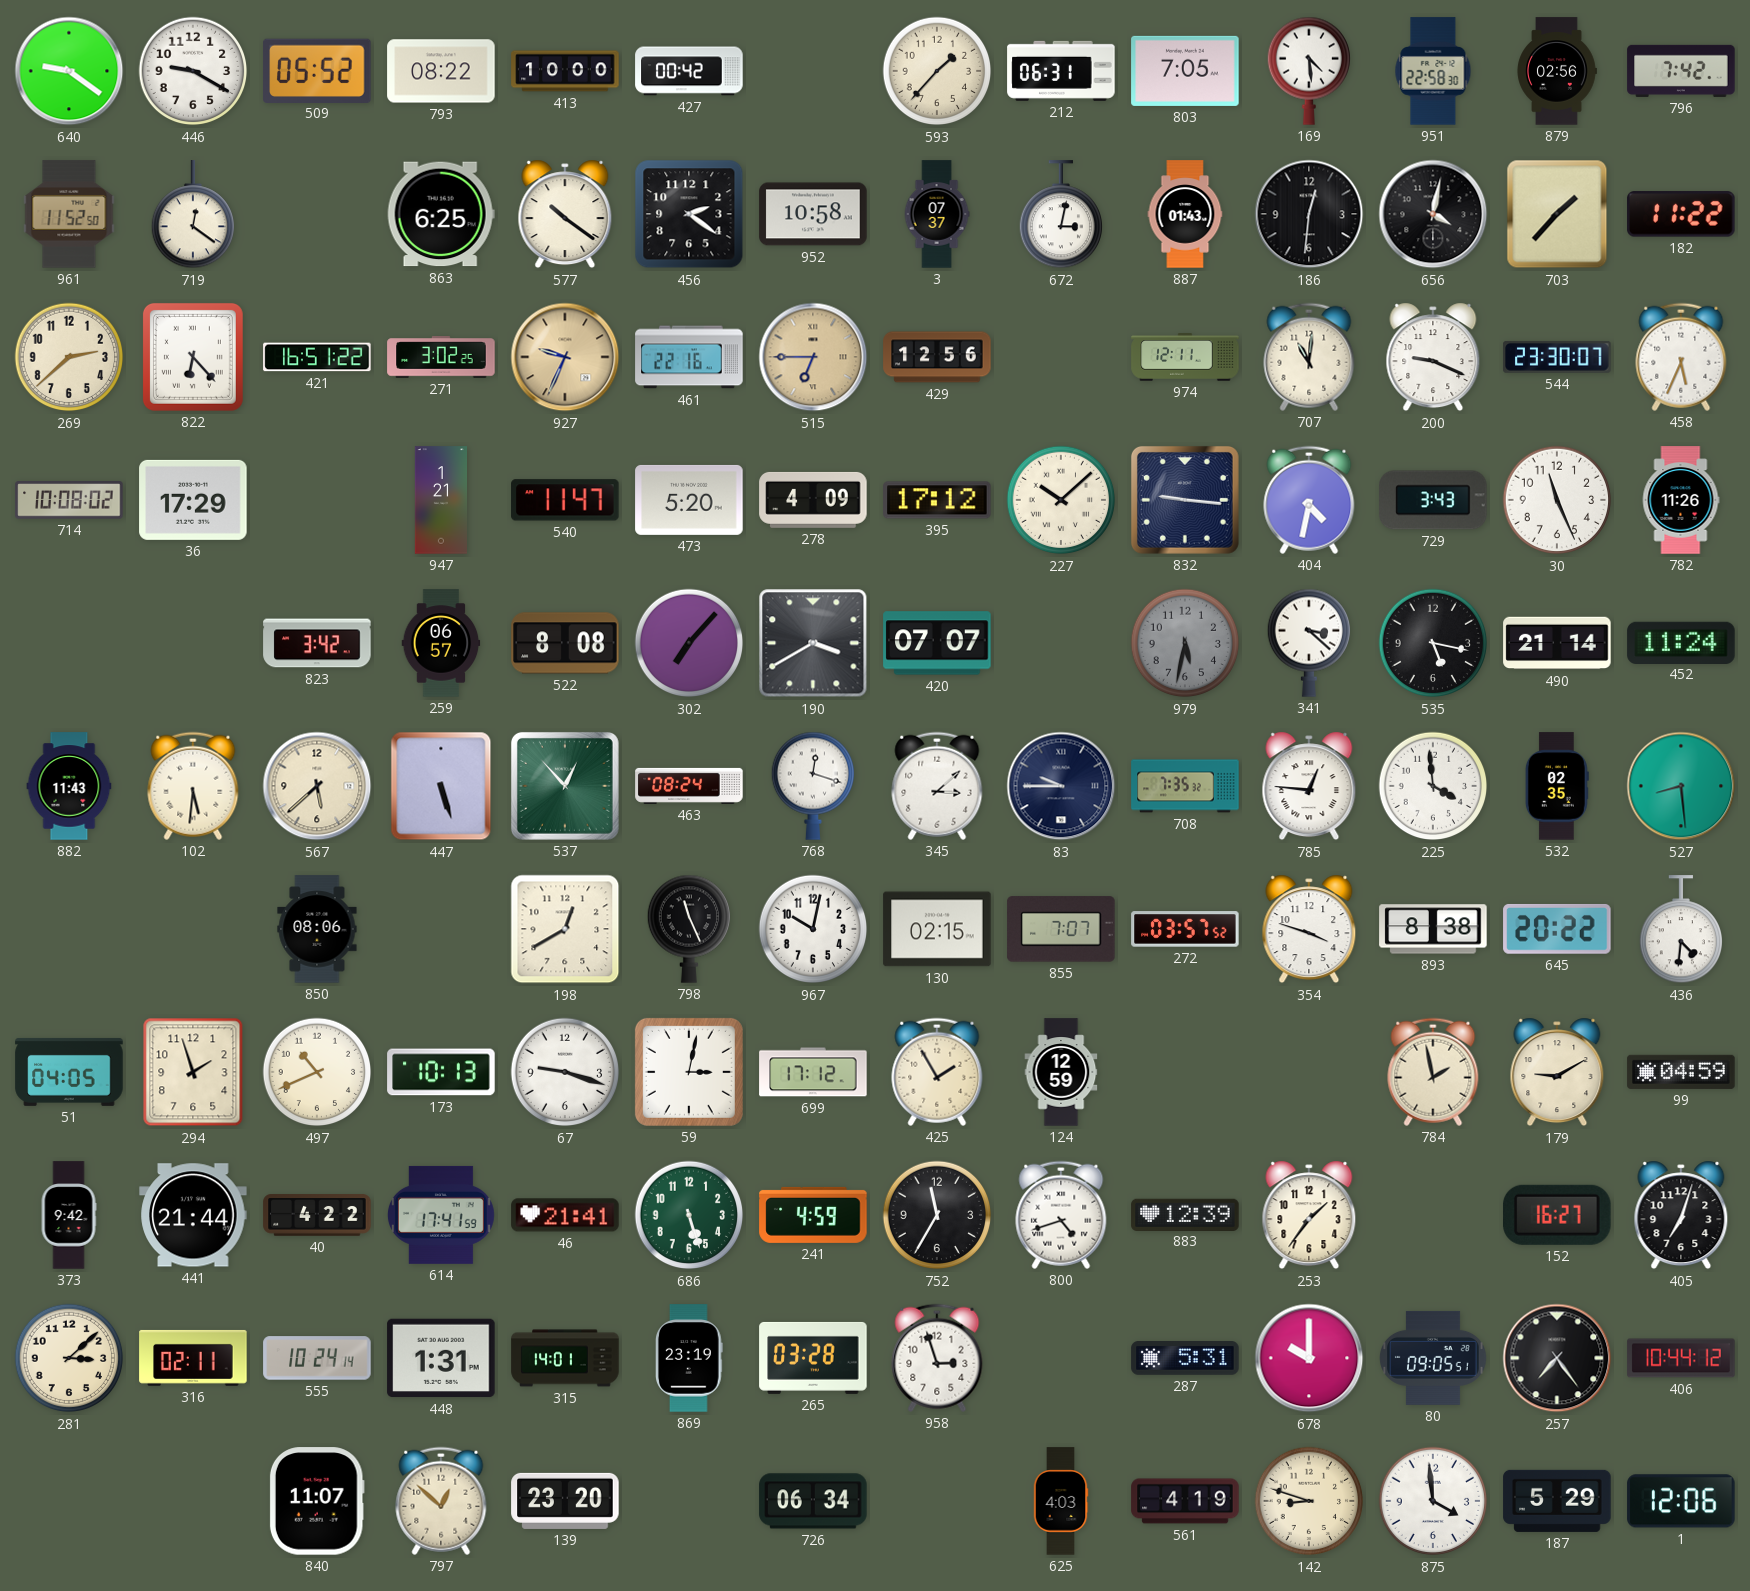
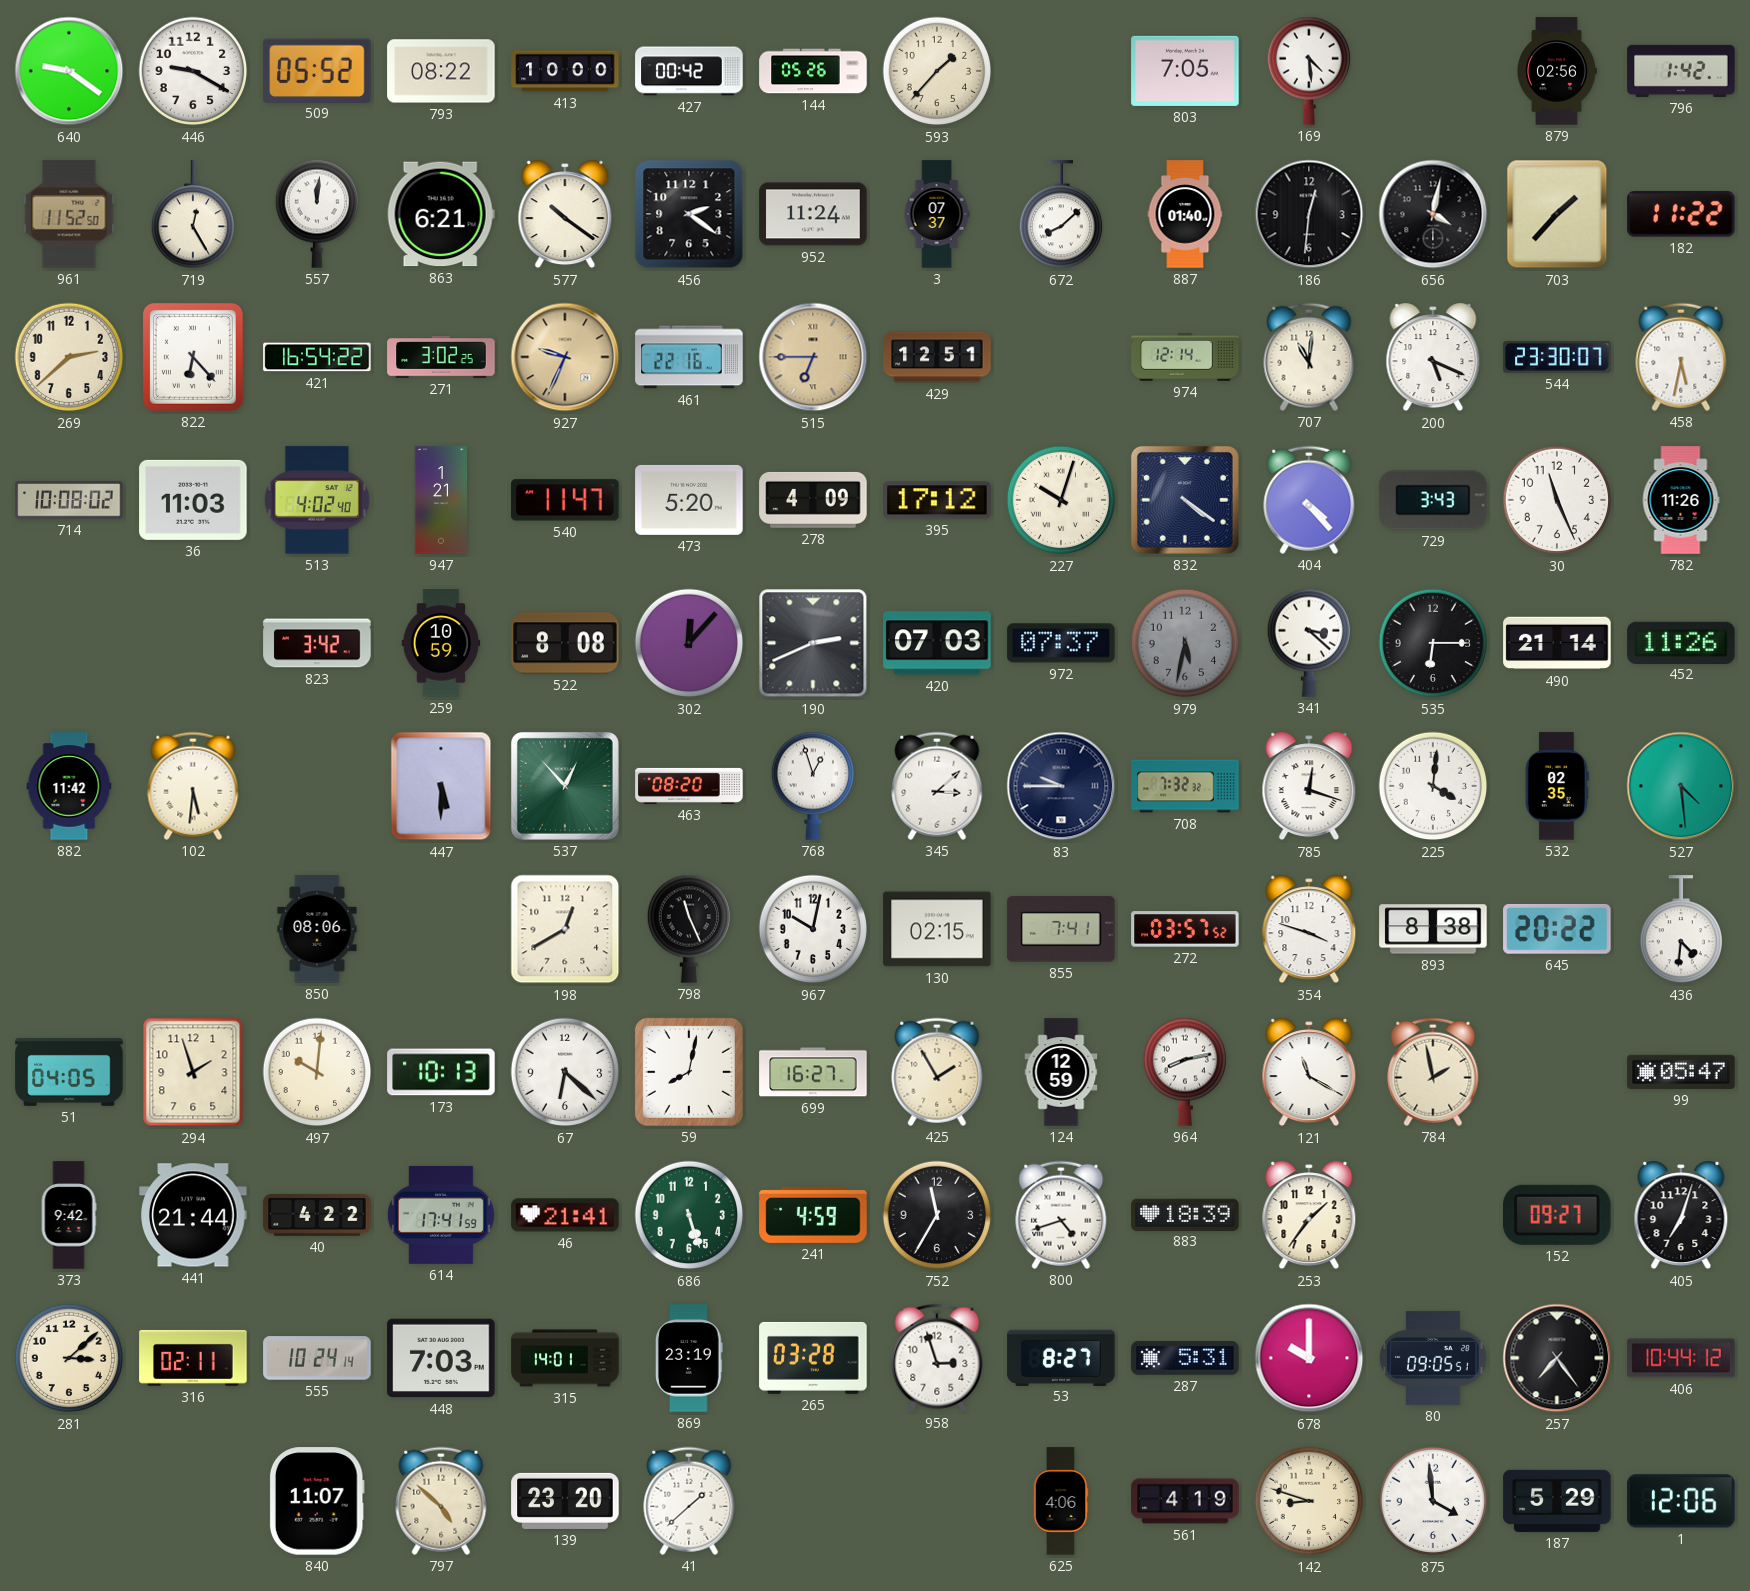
144: none -> 05:26 (813, 71)
212: 06:31 -> none (1061, 71)
951: 22:58 -> none (1433, 71)
796: 7:42 -> 1:42 (1681, 71)
719: 12:21 -> 12:25 (192, 215)
557: none -> 12:01 (316, 214)
863: 6:25 -> 6:21 (441, 214)
952: 10:58 -> 11:24 (813, 214)
672: 3:02 -> 8:08 (1060, 215)
887: 01:43 -> 01:40 (1185, 214)
421: 16:51 -> 16:54 (317, 357)
429: 12:56 -> 12:51 (937, 357)
974: 12:11 -> 12:14 (1185, 357)
200: 9:19 -> 5:19 (1433, 357)
458: 5:34 -> 5:32 (1681, 357)
36: 17:29 -> 11:03 (193, 500)
513: none -> 4:02 (317, 500)
227: 10:08 -> 10:03 (1061, 500)
832: 9:16 -> 4:21 (1185, 500)
404: 4:32 -> 4:23 (1309, 500)
259: 06:57 -> 10:59 (441, 643)
302: 7:07 -> 12:07 (689, 643)
190: 3:40 -> 2:41 (813, 643)
420: 07:07 -> 07:03 (937, 643)
972: none -> 07:37 (1061, 643)
535: 5:17 -> 6:15 (1433, 643)
452: 11:24 -> 11:26 (1681, 642)
882: 11:43 -> 11:42 (69, 786)
567: 5:38 -> none (317, 786)
447: 5:27 -> 5:30 (441, 786)
463: 08:24 -> 08:20 (689, 786)
768: 12:18 -> 12:57 (812, 786)
708: 7:35 -> 7:32 (1185, 786)
785: 12:46 -> 12:18 (1309, 786)
225: 3:59 -> 4:01 (1433, 786)
527: 8:29 -> 4:29 (1681, 786)
855: 7:07 -> 7:41 (1061, 929)
497: 10:41 -> 10:01 (317, 1072)
67: 9:18 -> 6:22 (565, 1072)
59: 3:02 -> 8:02 (689, 1072)
699: 17:12 -> 16:27 (813, 1072)
964: none -> 8:13 (1184, 1072)
121: none -> 11:20 (1309, 1072)
179: 9:10 -> none (1557, 1072)
99: 04:59 -> 05:47 (1681, 1072)
883: 12:39 -> 18:39 (1185, 1214)
152: 16:27 -> 09:27 (1558, 1215)
448: 1:31 -> 7:03 (441, 1358)
53: none -> 8:27 (1061, 1357)
797: 12:52 -> 4:52 (441, 1501)
41: none -> 1:38 (689, 1501)
726: 06:34 -> none (813, 1501)
625: 4:03 -> 4:06 (1061, 1501)
